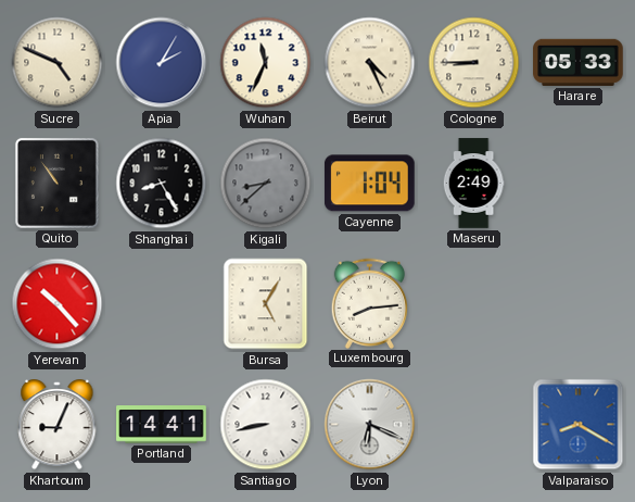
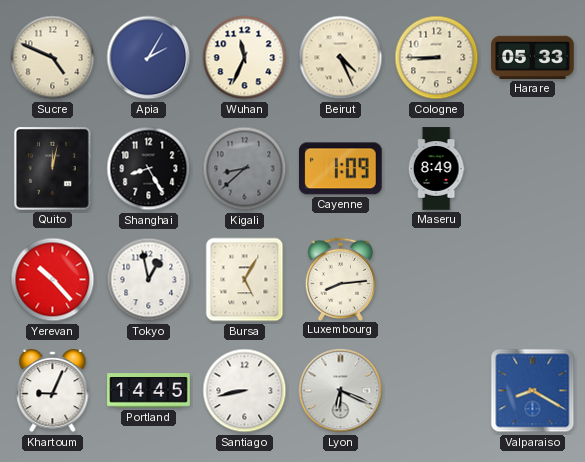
Quito: 10:54 -> 12:02 (52, 168)
Cayenne: 1:04 -> 1:09 (340, 169)
Maseru: 2:49 -> 8:49 (436, 169)
Tokyo: none -> 12:58 (149, 280)
Portland: 14:41 -> 14:45 (149, 391)
